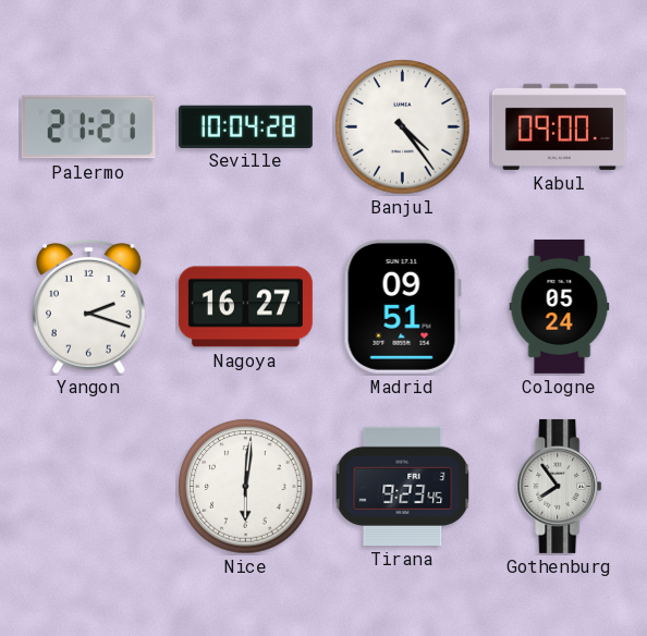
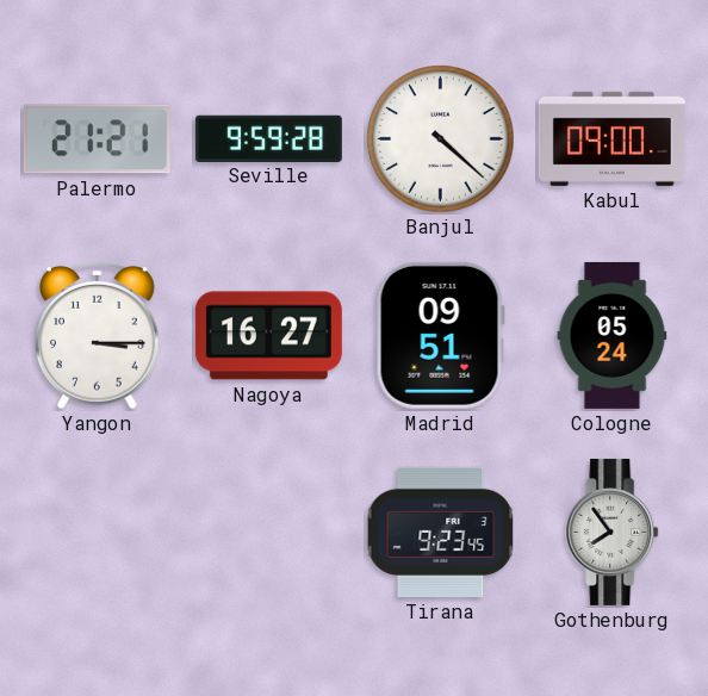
Seville: 10:04 -> 9:59 (268, 138)
Banjul: 4:24 -> 4:22 (441, 139)
Yangon: 2:18 -> 3:15 (98, 335)
Nice: 6:01 -> none (246, 487)
